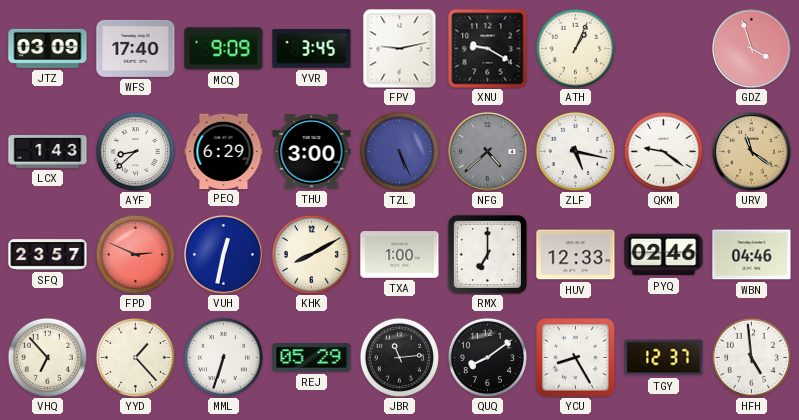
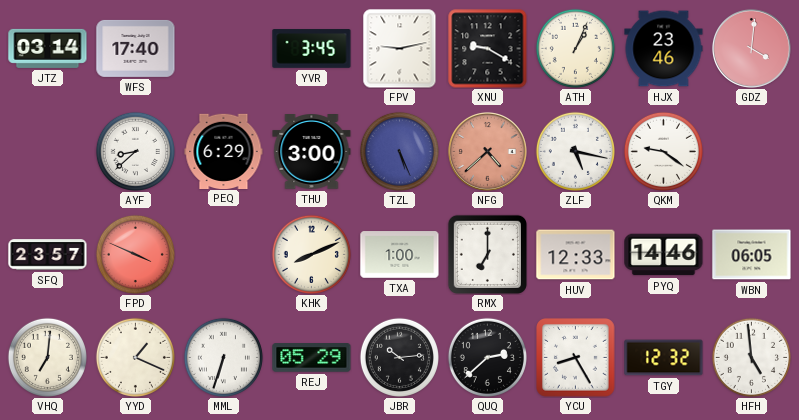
JTZ: 03:09 -> 03:14 (48, 48)
MCQ: 9:09 -> none (224, 49)
HJX: none -> 23:46 (664, 49)
GDZ: 3:57 -> 4:01 (751, 48)
LCX: 1:43 -> none (48, 152)
NFG dial: grey -> salmon (487, 151)
URV: 11:21 -> none (751, 151)
FPD: 2:49 -> 3:49 (135, 254)
VUH: 12:32 -> none (223, 254)
KHK: 8:10 -> 8:11 (311, 254)
PYQ: 02:46 -> 14:46 (664, 255)
WBN: 04:46 -> 06:05 (752, 255)
VHQ: 6:53 -> 7:01 (47, 357)
YYD: 1:23 -> 1:19 (135, 357)
JBR: 11:14 -> 10:14 (399, 357)
QUQ: 8:09 -> 2:38 (487, 357)
TGY: 12:37 -> 12:32 (664, 358)
